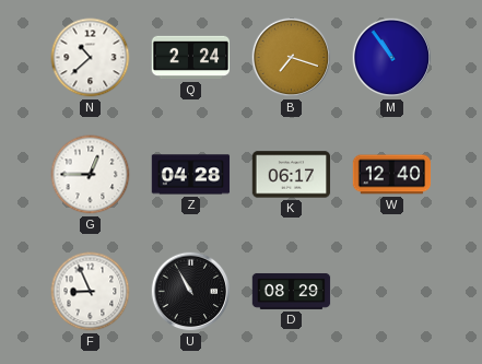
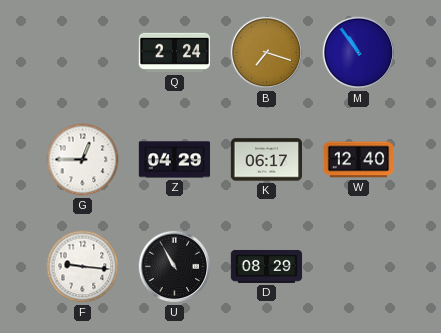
N: 10:38 -> none (91, 58)
Z: 04:28 -> 04:29 (175, 160)
F: 8:56 -> 9:16 (83, 267)
